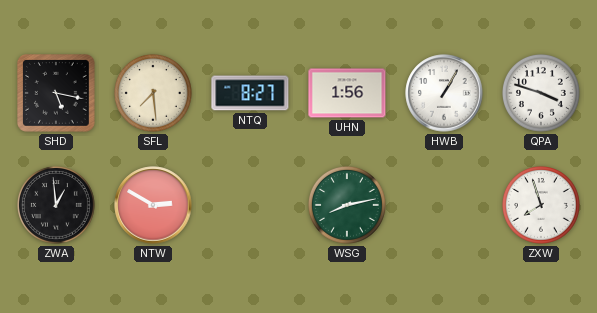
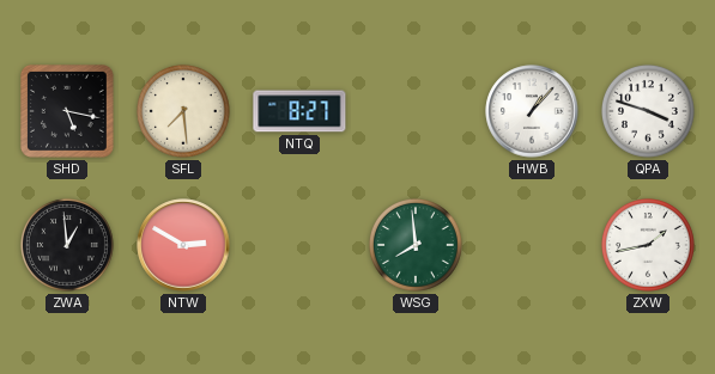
UHN: 1:56 -> none (347, 93)
HWB: 1:05 -> 1:07 (532, 111)
WSG: 8:13 -> 7:59 (416, 245)
ZXW: 7:57 -> 1:43 (648, 245)
